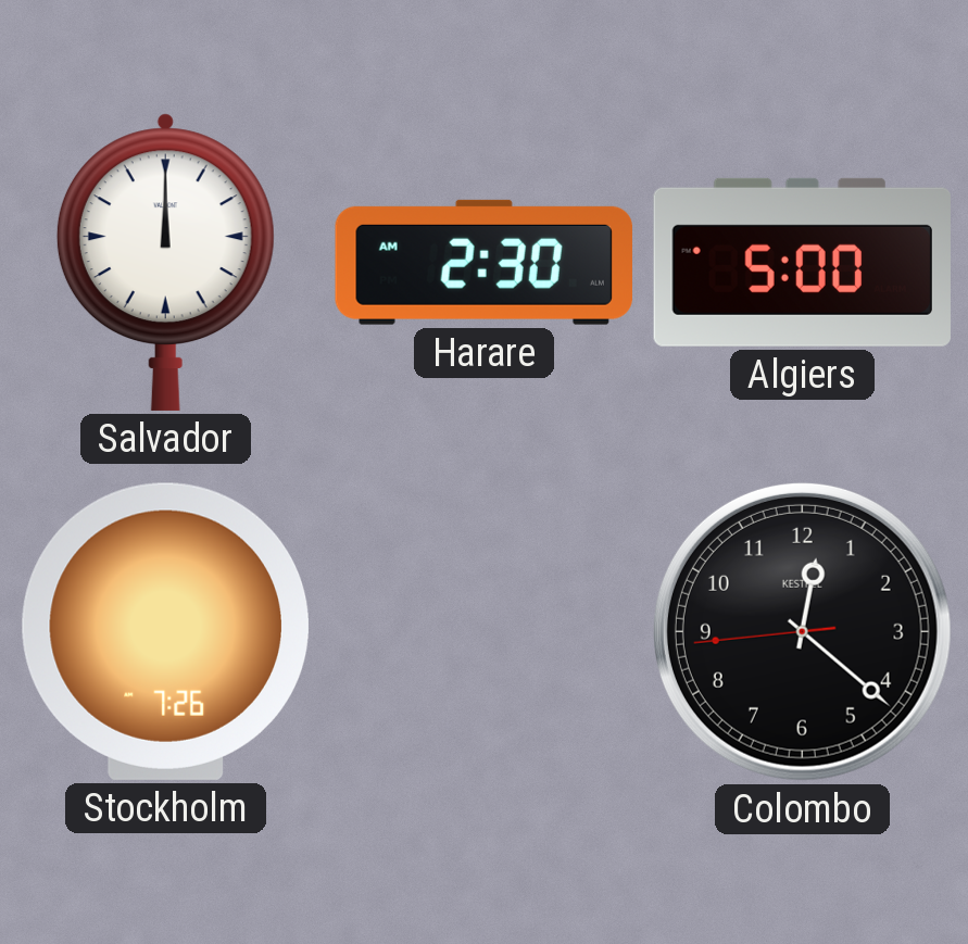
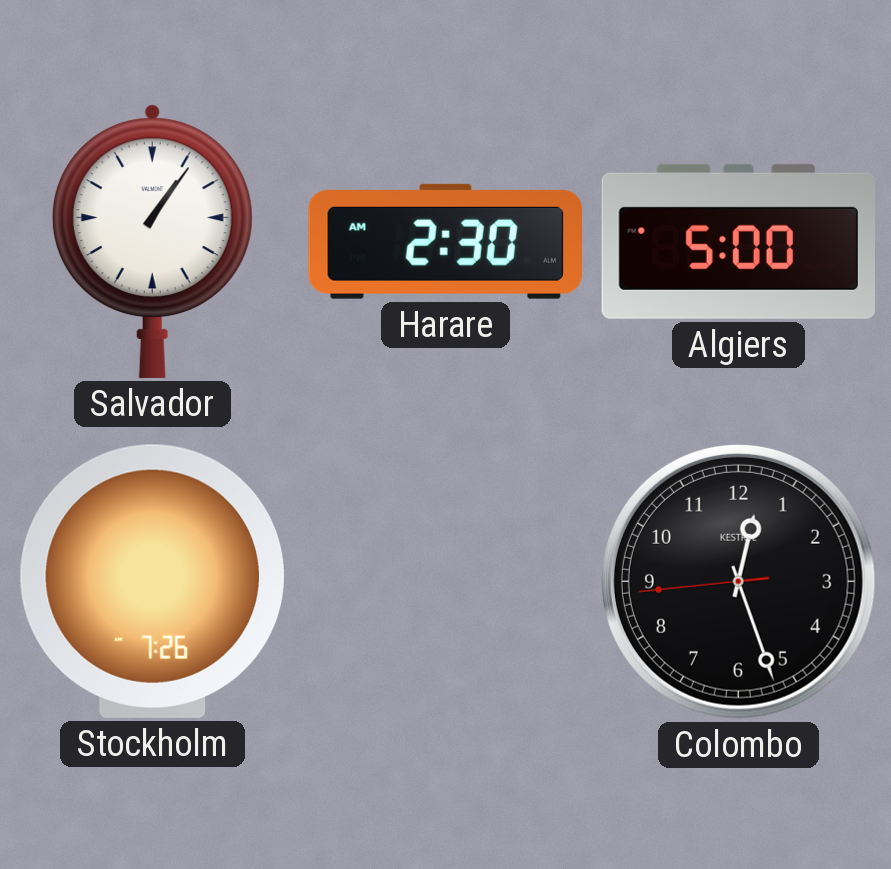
Salvador: 12:00 -> 1:06 (152, 241)
Colombo: 12:21 -> 12:26 (738, 581)
